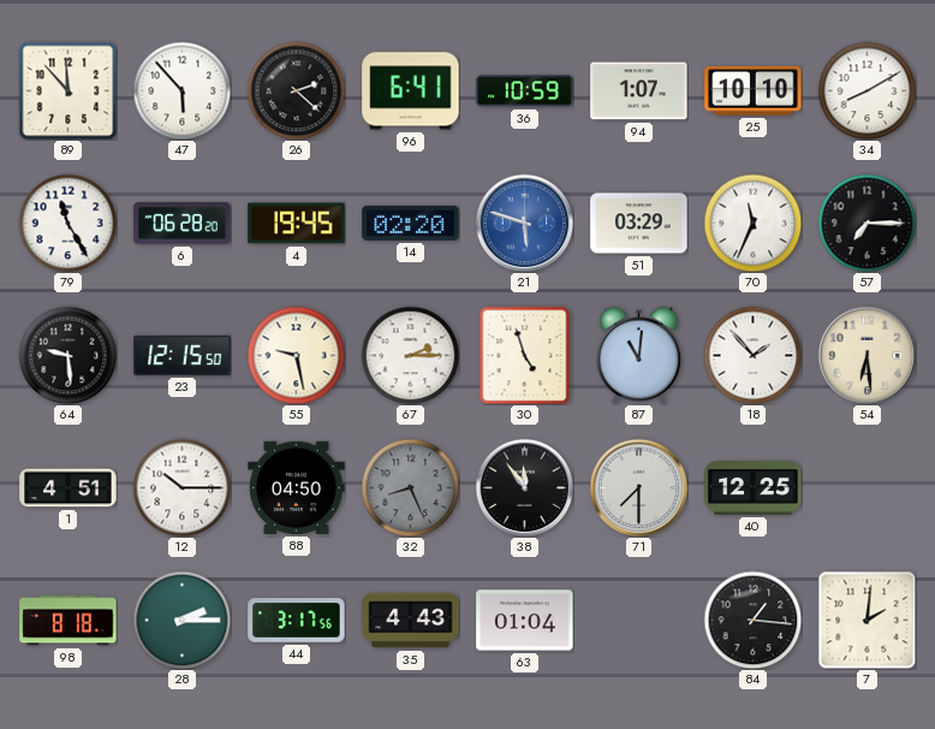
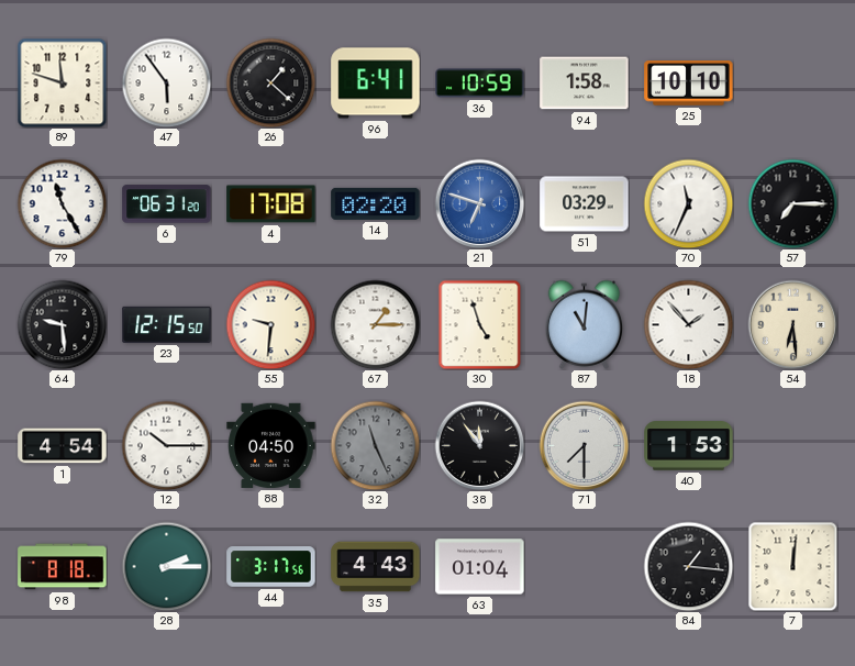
89: 11:53 -> 11:48 (62, 82)
47: 5:53 -> 5:54 (166, 82)
26: 2:22 -> 1:22 (270, 82)
94: 1:07 -> 1:58 (585, 84)
34: 8:10 -> none (866, 90)
6: 06:28 -> 06:31 (167, 204)
4: 19:45 -> 17:08 (271, 204)
21: 5:48 -> 6:48 (479, 203)
55: 9:28 -> 9:31 (270, 324)
67: 2:15 -> 1:15 (375, 324)
1: 4:51 -> 4:54 (63, 446)
32: 8:26 -> 11:26 (375, 445)
40: 12:25 -> 1:53 (689, 446)
7: 2:01 -> 12:01 (792, 566)
